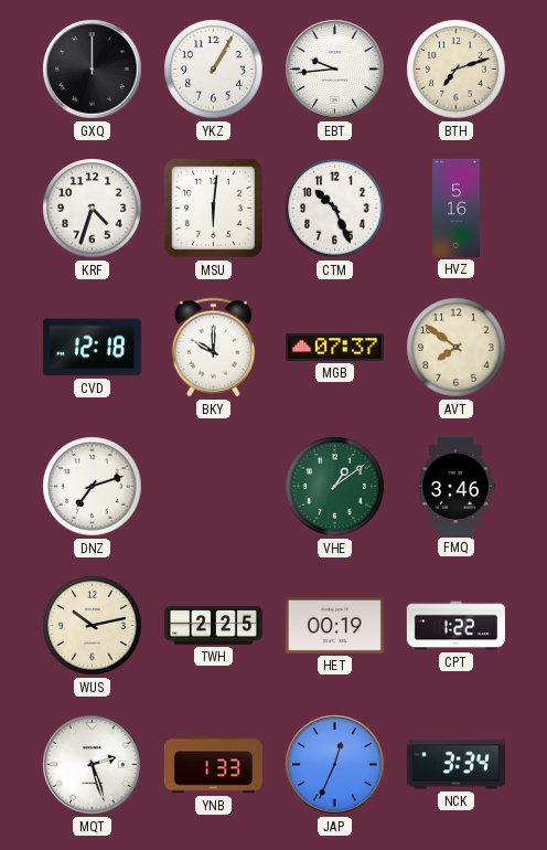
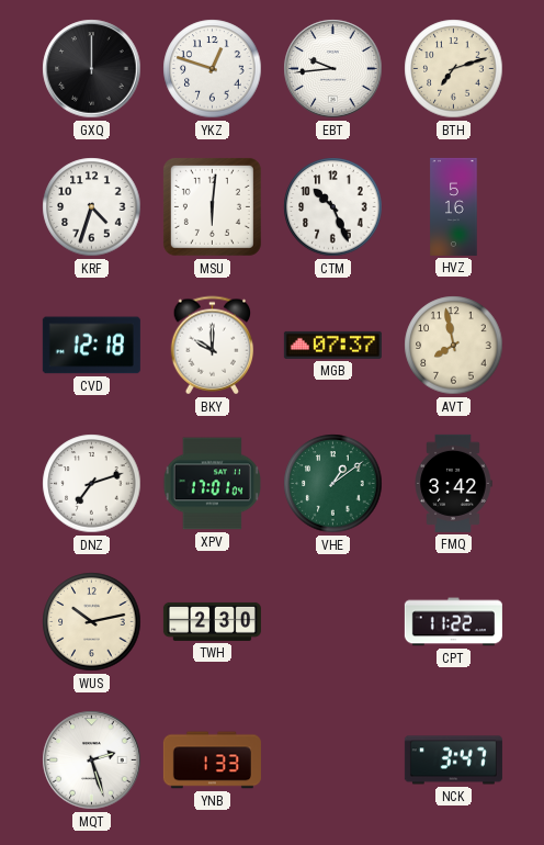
YKZ: 1:05 -> 12:48 (213, 69)
AVT: 7:51 -> 7:58 (454, 346)
XPV: none -> 17:01 (212, 484)
FMQ: 3:46 -> 3:42 (453, 483)
TWH: 2:25 -> 2:30 (212, 621)
HET: 00:19 -> none (334, 625)
CPT: 1:22 -> 11:22 (453, 622)
JAP: 12:34 -> none (335, 765)
NCK: 3:34 -> 3:47 (453, 760)
